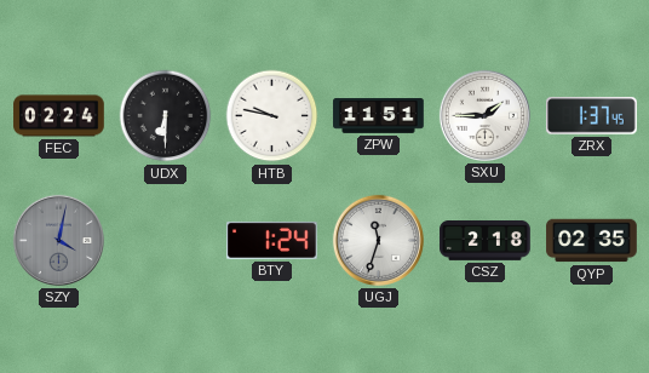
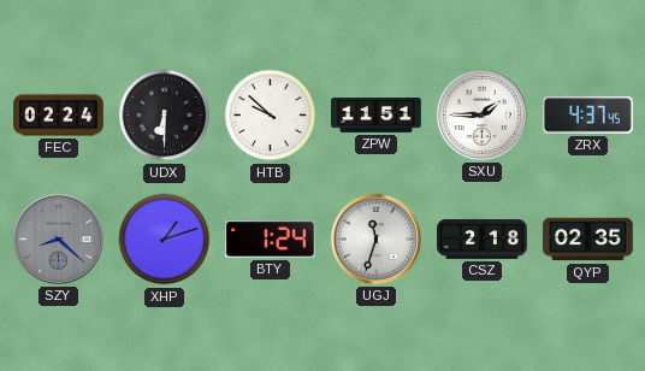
HTB: 9:47 -> 9:52 (271, 116)
ZRX: 1:37 -> 4:37 (588, 116)
SZY: 4:02 -> 8:22 (58, 238)
XHP: none -> 1:12 (165, 240)
